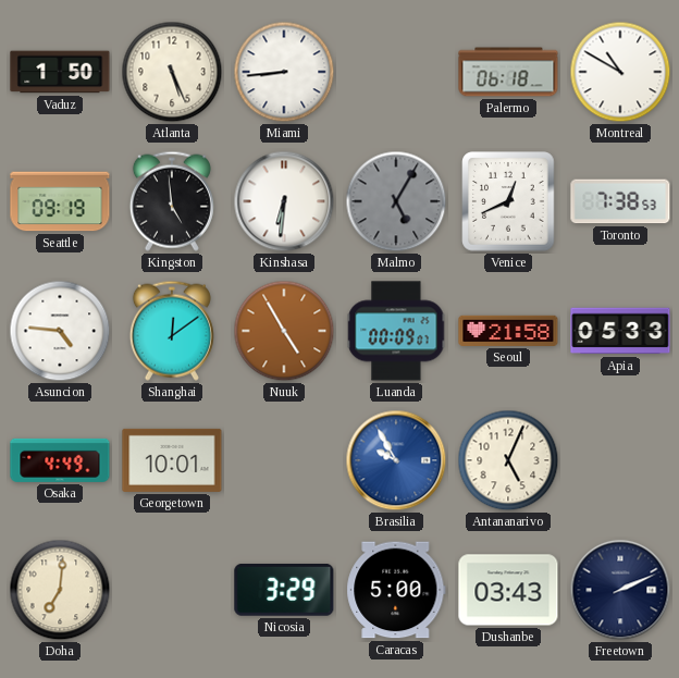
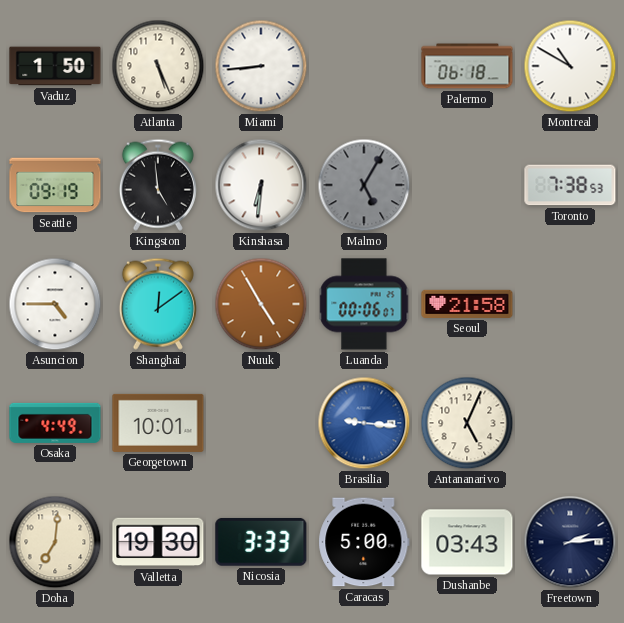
Venice: 12:41 -> none (508, 201)
Asuncion: 4:46 -> 4:45 (55, 304)
Luanda: 00:09 -> 00:06 (364, 304)
Apia: 05:33 -> none (620, 331)
Brasilia: 9:55 -> 9:16 (364, 423)
Valletta: none -> 19:30 (158, 542)
Nicosia: 3:29 -> 3:33 (261, 542)
Freetown: 2:11 -> 2:14 (570, 542)
